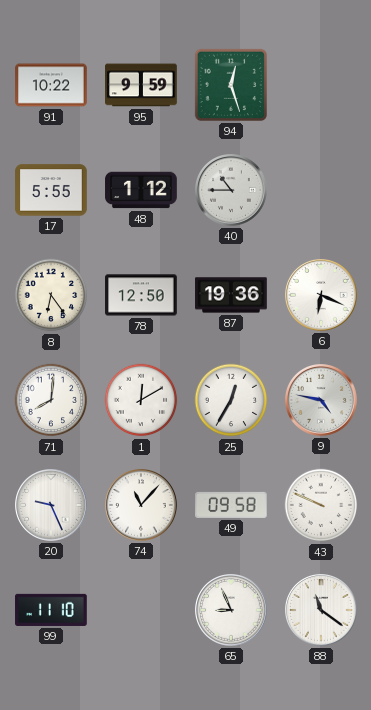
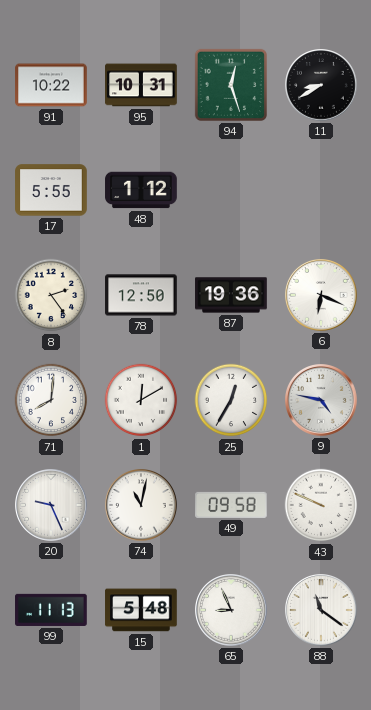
95: 9:59 -> 10:31 (141, 85)
11: none -> 8:40 (322, 86)
40: 10:45 -> none (232, 191)
8: 6:24 -> 2:24 (51, 295)
74: 11:07 -> 11:02 (142, 506)
99: 11:10 -> 11:13 (51, 610)
15: none -> 5:48 (141, 610)
